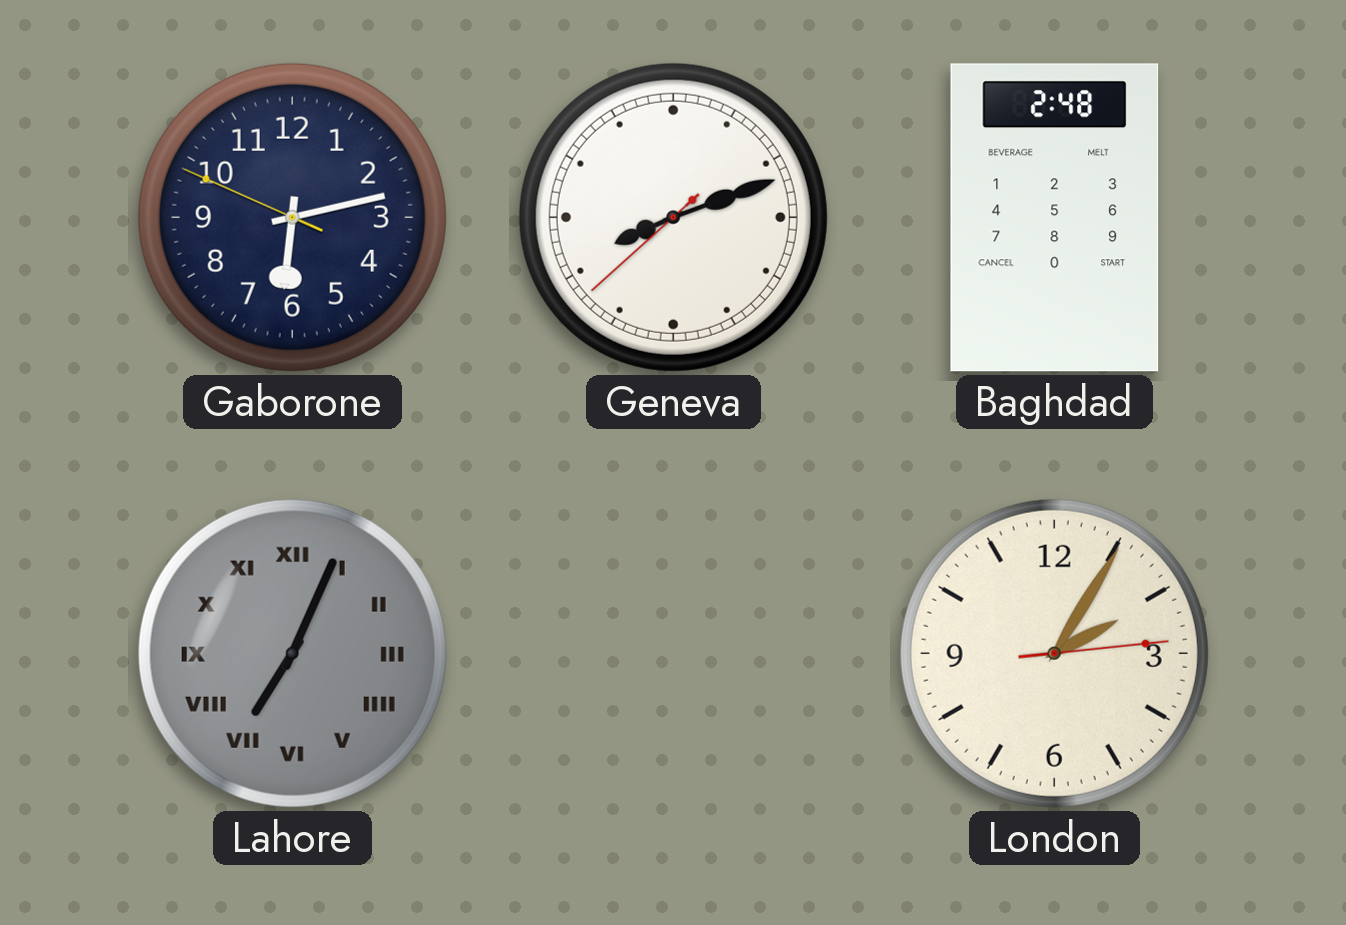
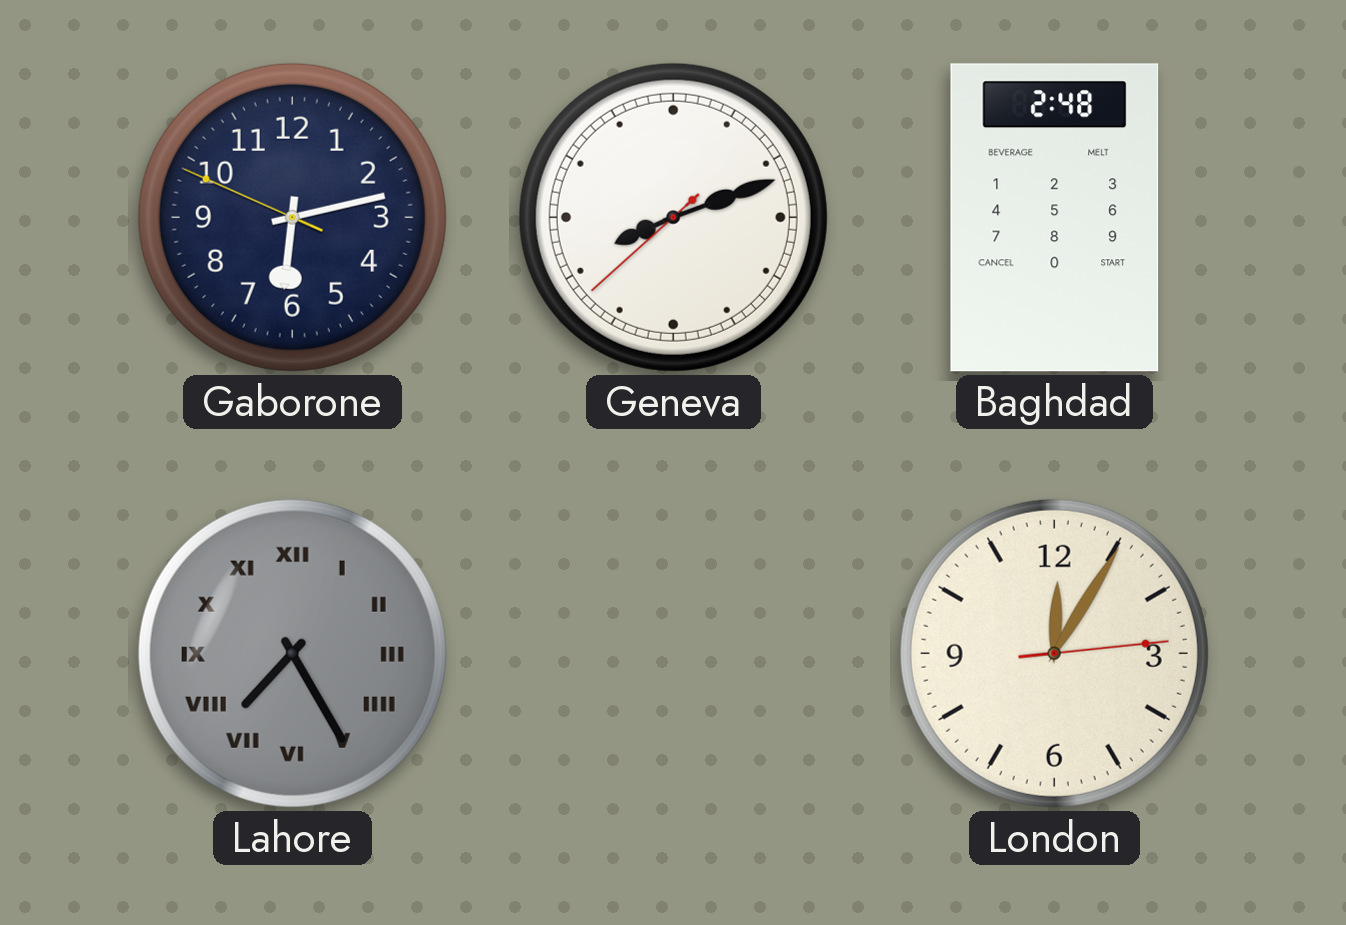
Lahore: 7:04 -> 7:25 (292, 653)
London: 2:05 -> 12:05 (1054, 653)
